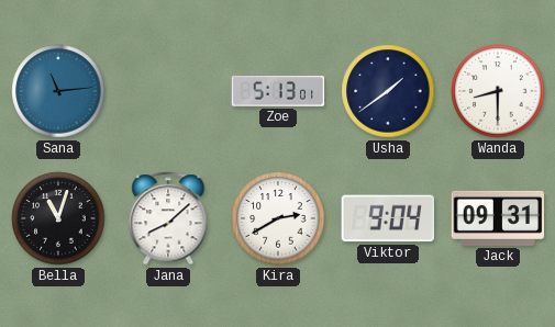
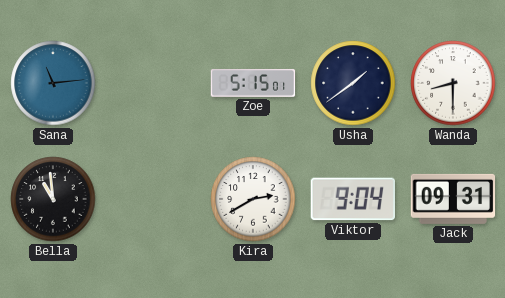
Zoe: 5:13 -> 5:15 (253, 83)
Bella: 11:03 -> 10:59 (53, 199)
Jana: 8:08 -> none (168, 218)
